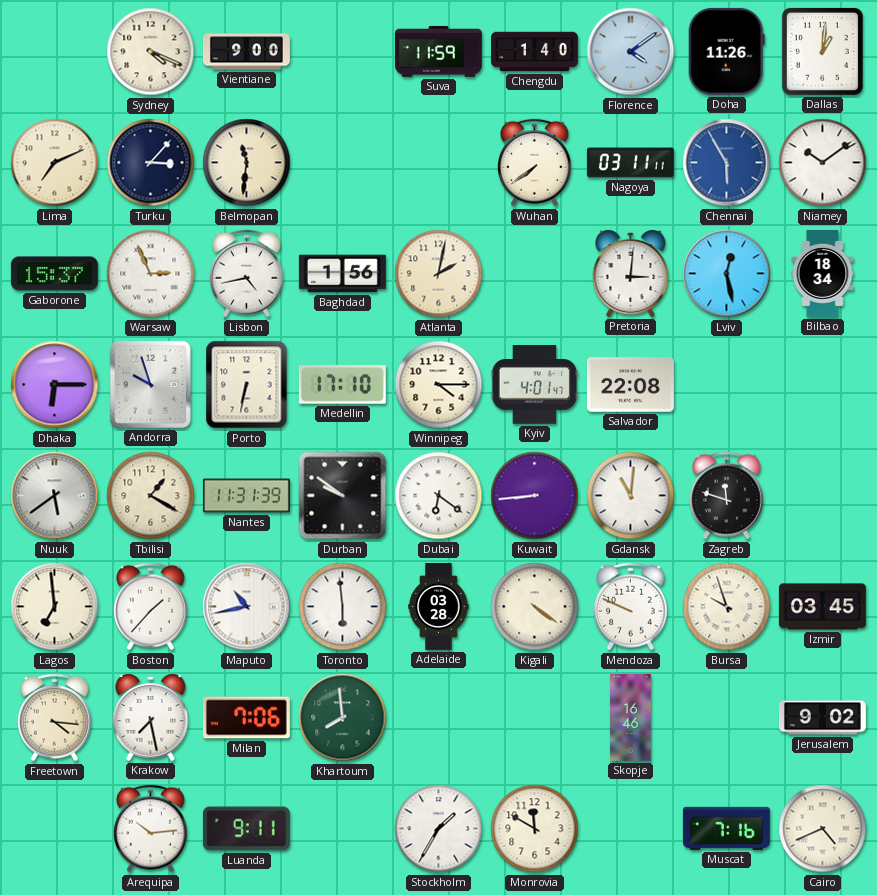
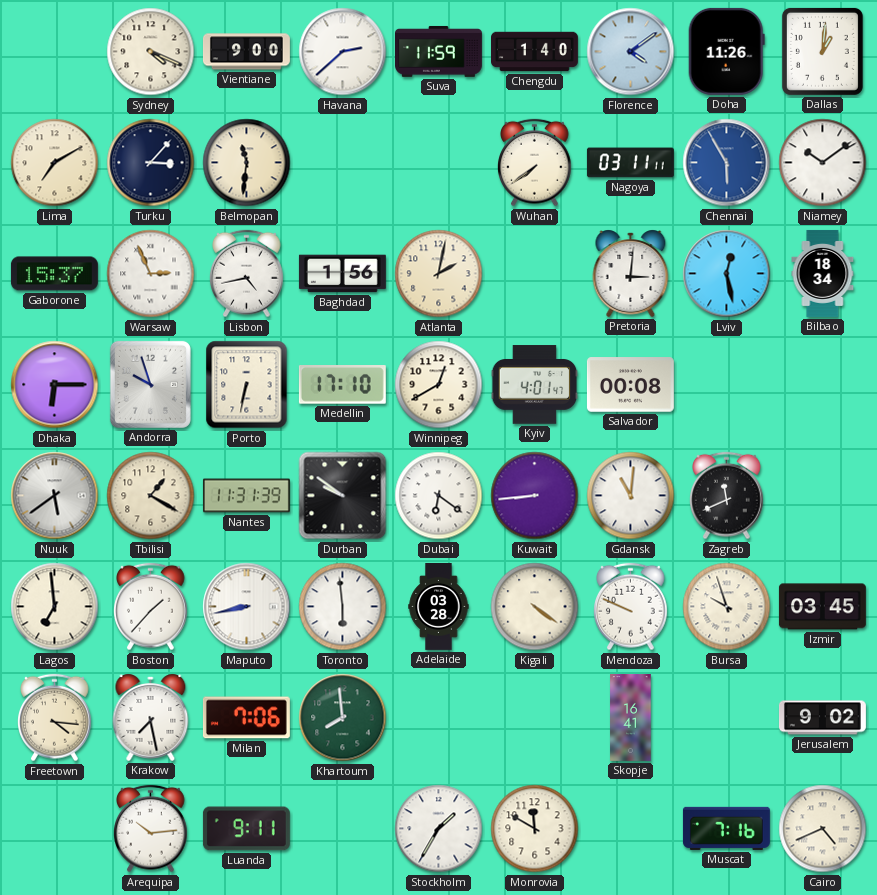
Havana: none -> 2:38 (343, 52)
Lima: 7:11 -> 7:10 (55, 163)
Winnipeg: 4:15 -> 12:40 (439, 385)
Salvador: 22:08 -> 00:08 (630, 385)
Zagreb: 11:48 -> 11:41 (727, 496)
Maputo: 10:43 -> 8:43 (247, 607)
Skopje: 16:46 -> 16:41 (631, 718)
